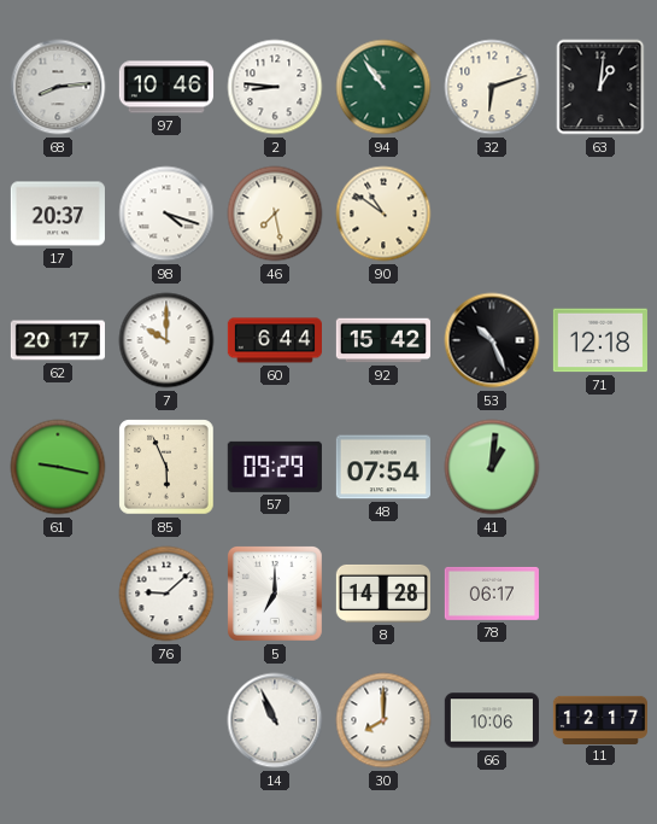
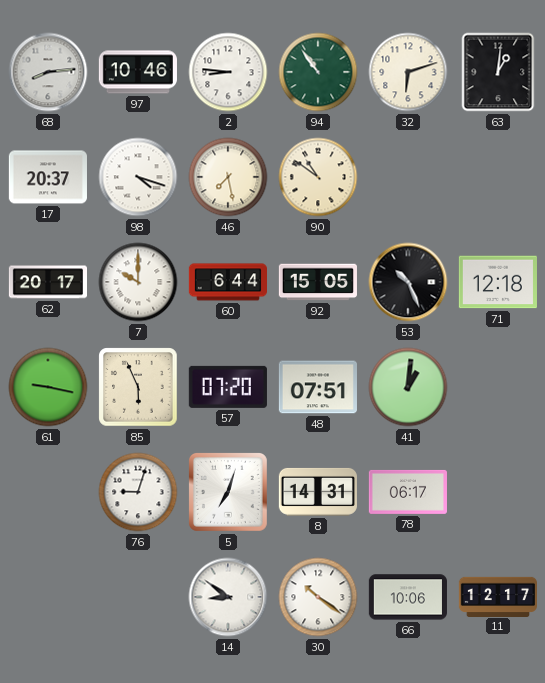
92: 15:42 -> 15:05 (318, 282)
57: 09:29 -> 07:20 (228, 387)
48: 07:54 -> 07:51 (318, 387)
76: 9:08 -> 9:03 (138, 492)
5: 7:00 -> 7:03 (228, 492)
8: 14:28 -> 14:31 (318, 492)
14: 10:56 -> 8:51 (228, 597)
30: 8:00 -> 10:21 (318, 597)
